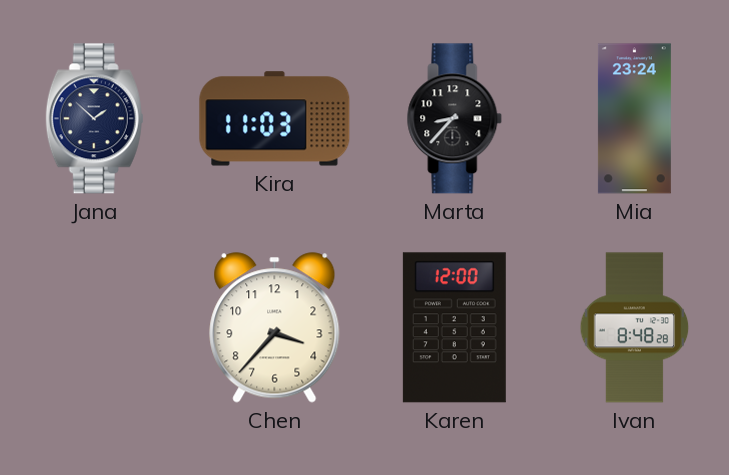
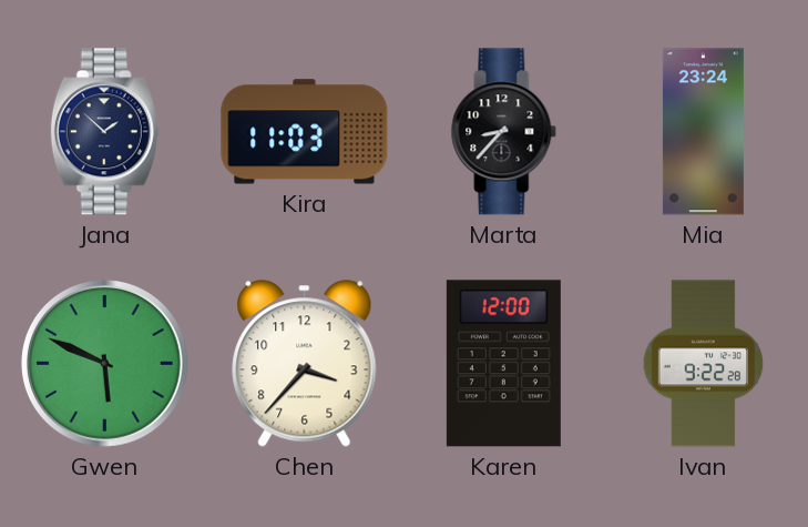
Gwen: none -> 5:49 (104, 363)
Ivan: 8:48 -> 9:22 (704, 364)
